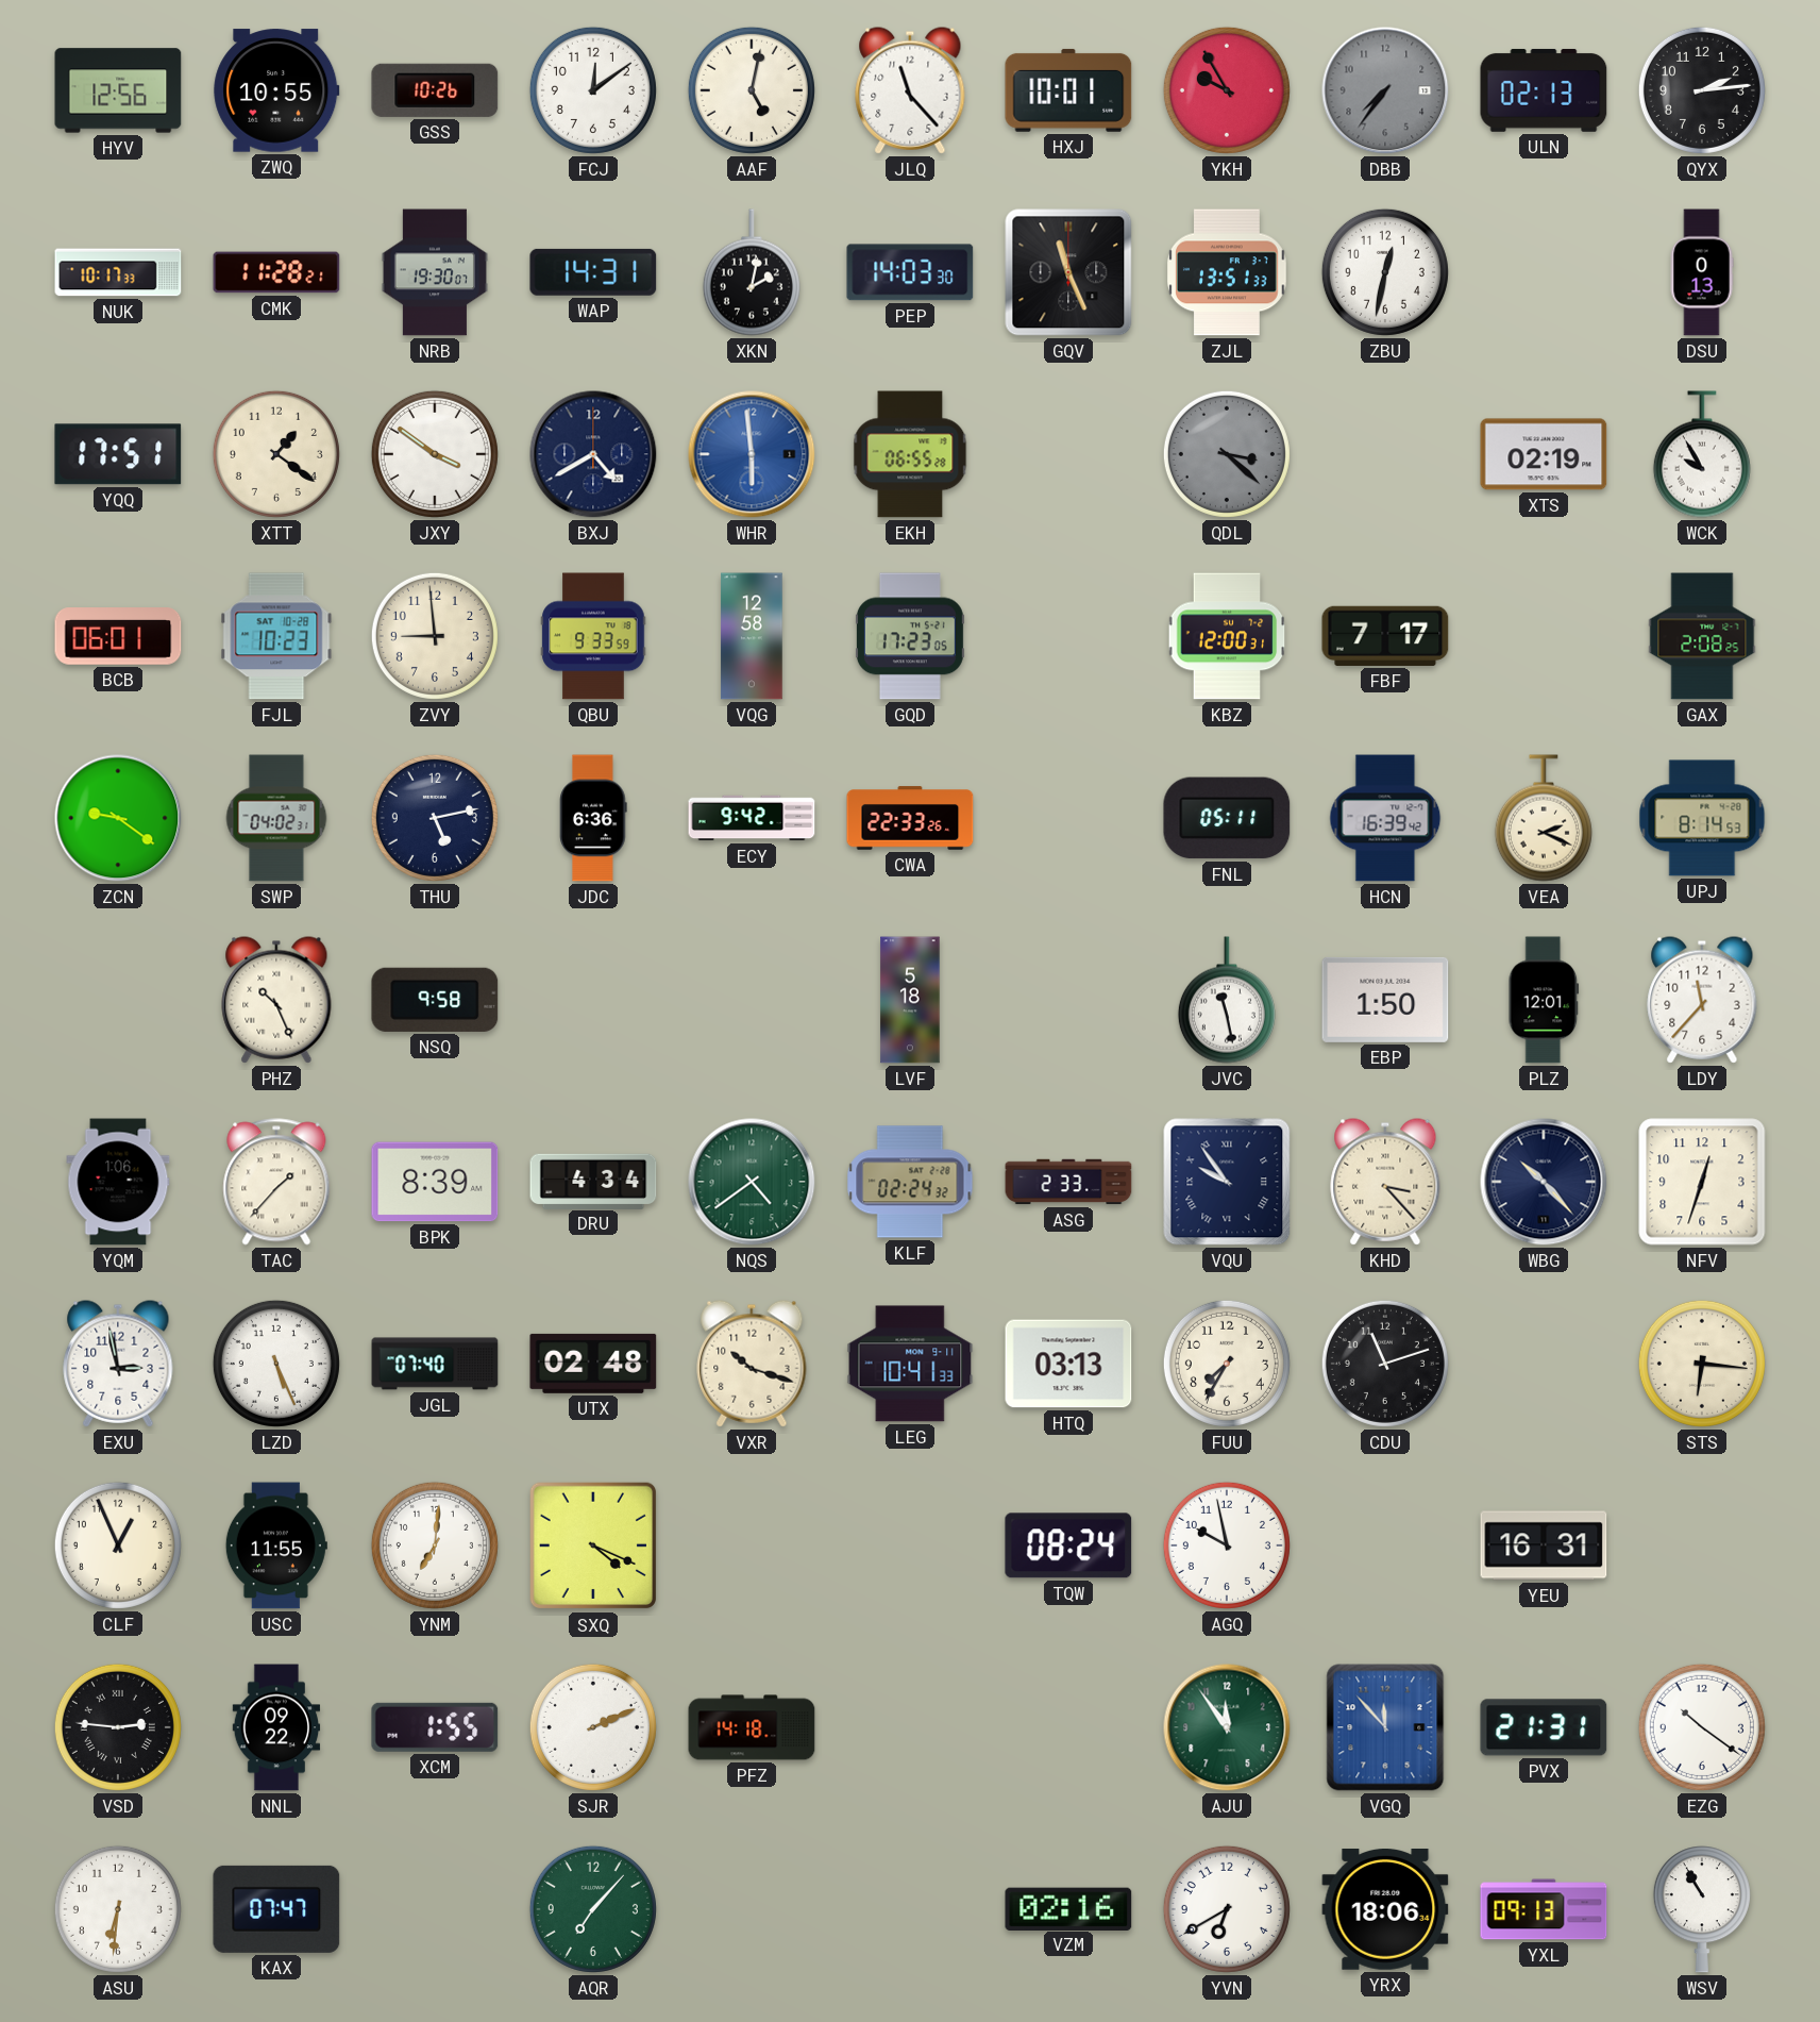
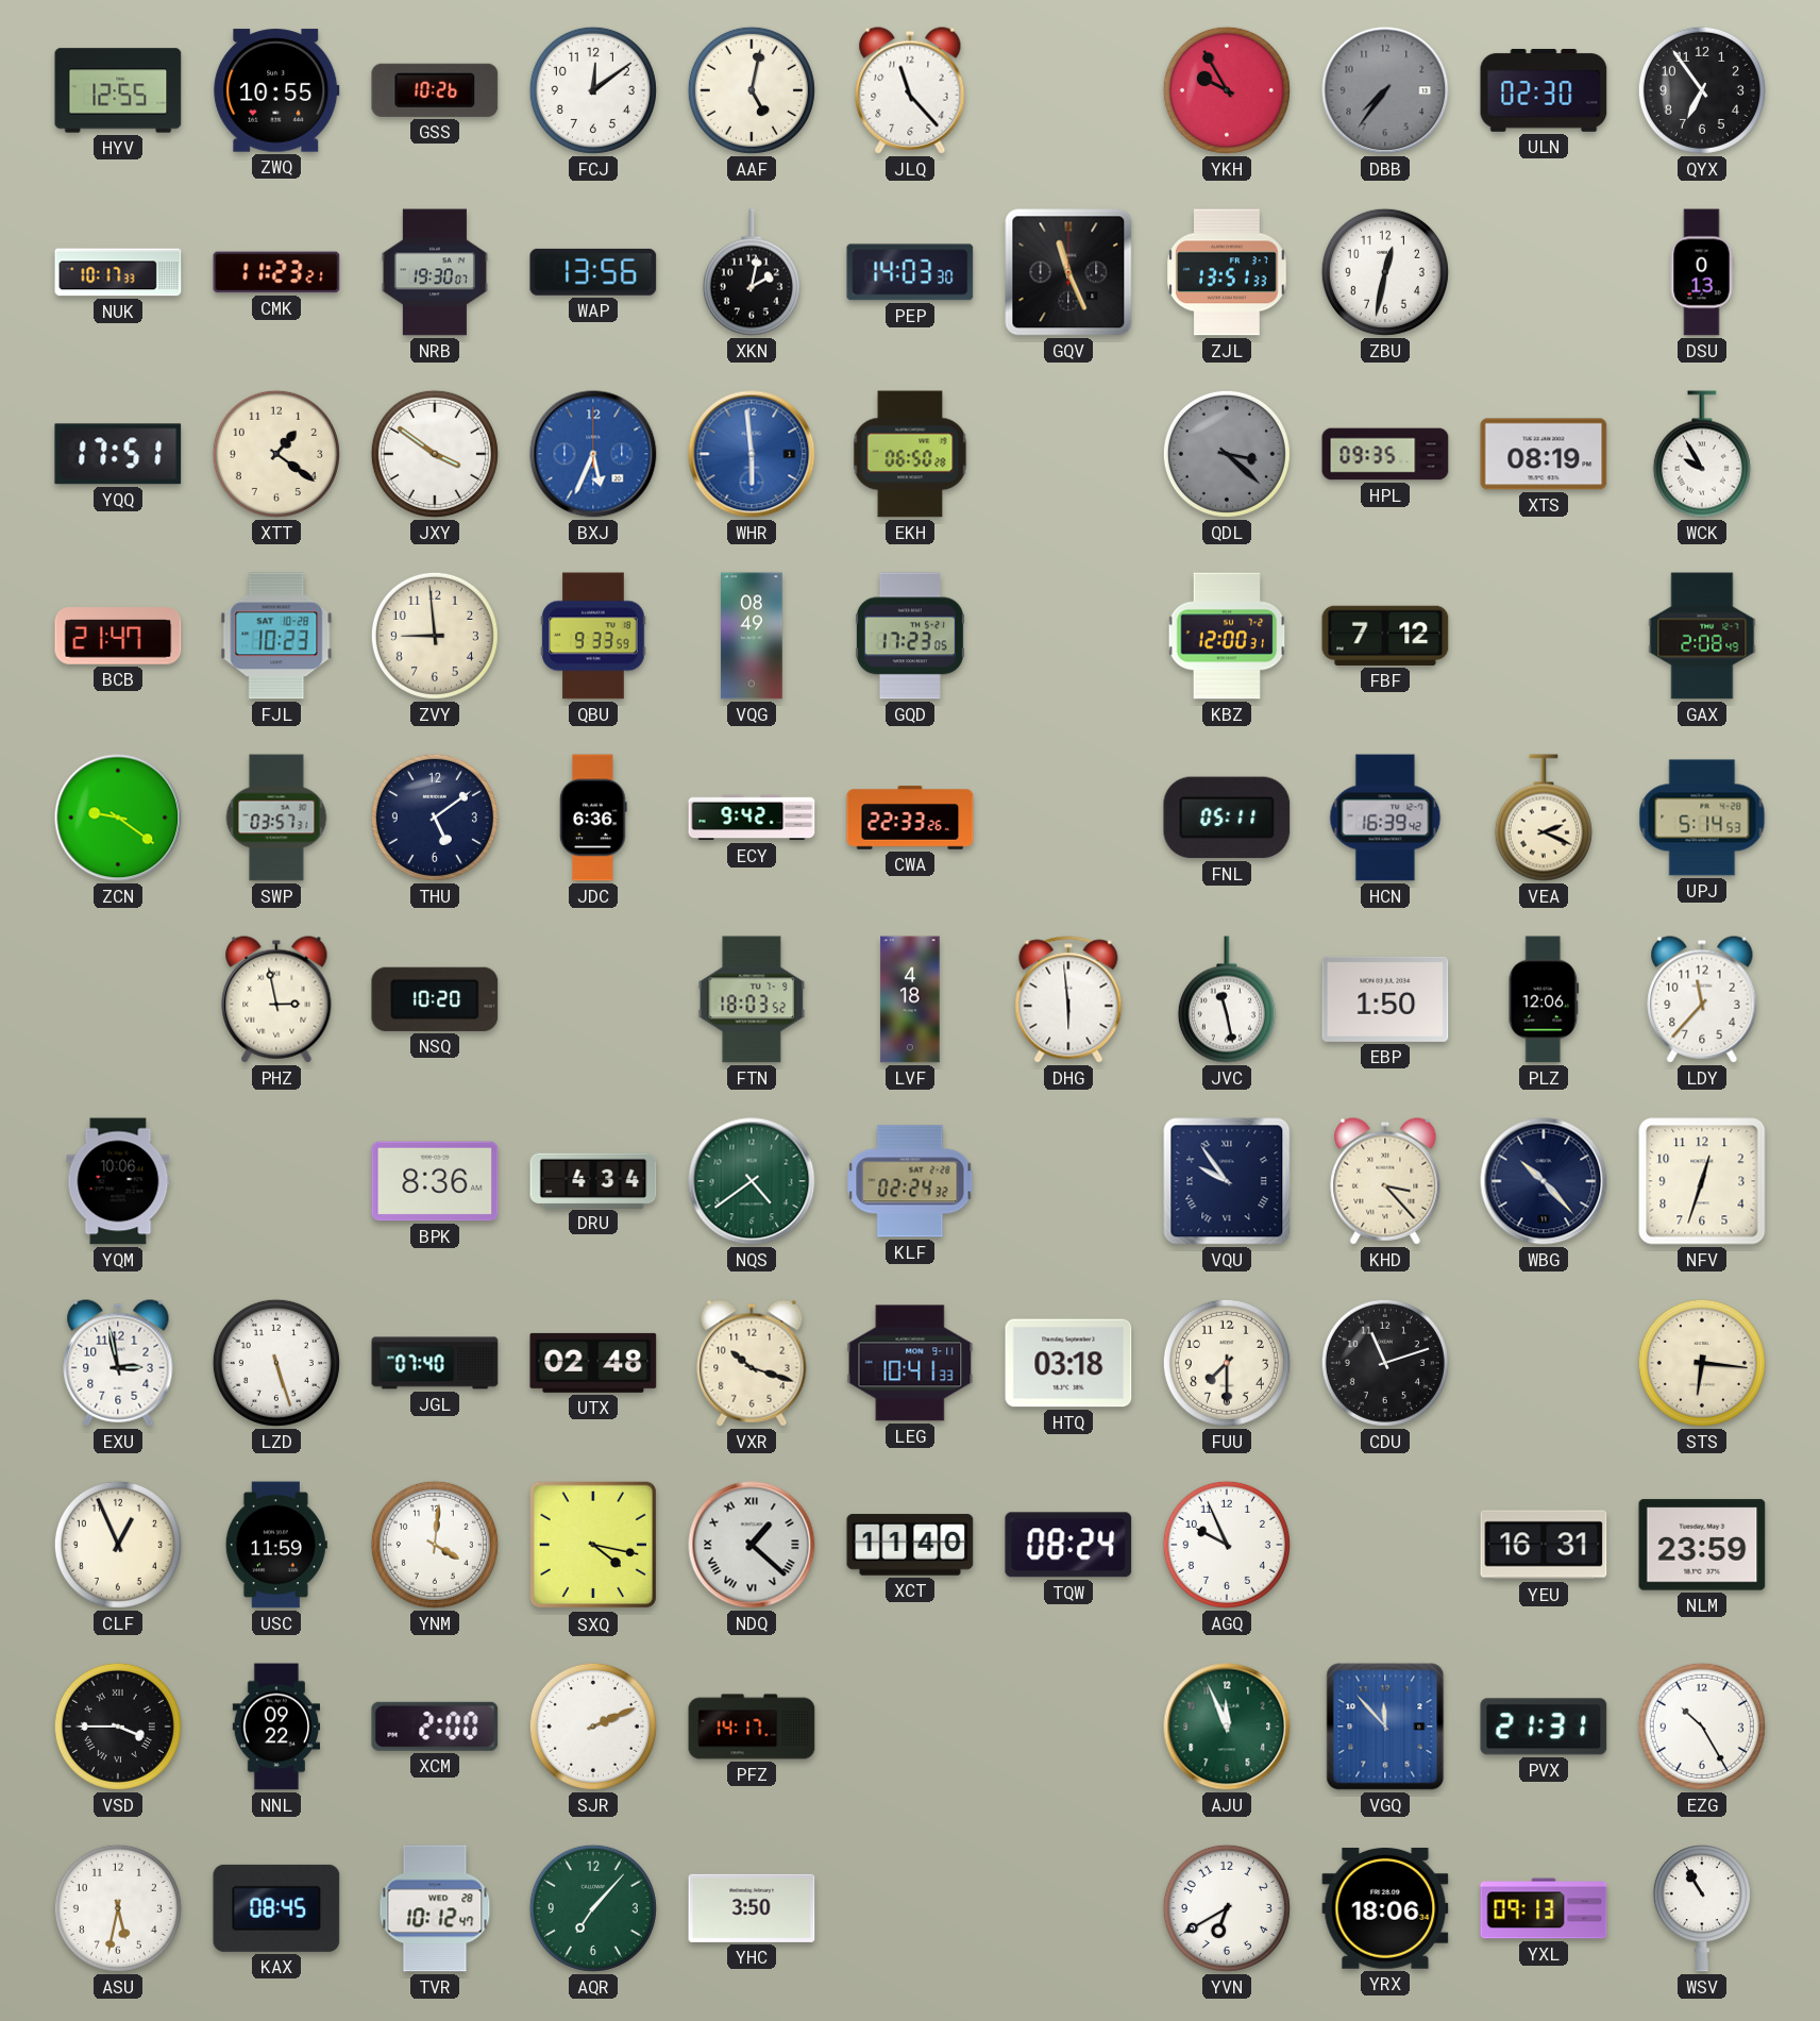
HYV: 12:56 -> 12:55 (118, 90)
HXJ: 10:01 -> none (1068, 90)
ULN: 02:13 -> 02:30 (1544, 90)
QYX: 2:14 -> 6:54 (1702, 90)
CMK: 11:28 -> 11:23 (276, 272)
WAP: 14:31 -> 13:56 (593, 272)
BXJ: 4:40 -> 5:34 (593, 454)
BXJ dial: navy -> blue (593, 454)
EKH: 06:55 -> 06:50 (910, 454)
HPL: none -> 09:35 (1385, 454)
XTS: 02:19 -> 08:19 (1544, 454)
BCB: 06:01 -> 21:47 (118, 636)
VQG: 12:58 -> 08:49 (752, 636)
FBF: 7:17 -> 7:12 (1385, 636)
GAX: 2:08:25 -> 2:08:49 (1702, 636)
SWP: 04:02 -> 03:57 (276, 818)
THU: 5:13 -> 5:09 (435, 818)
UPJ: 8:14 -> 5:14 (1702, 818)
PHZ: 10:26 -> 2:58 (276, 999)
NSQ: 9:58 -> 10:20 (435, 999)
FTN: none -> 18:03 (752, 999)
LVF: 5:18 -> 4:18 (910, 999)
DHG: none -> 5:59 (1068, 999)
PLZ: 12:01 -> 12:06 (1544, 999)
YQM: 1:06 -> 10:06 (118, 1181)
TAC: 1:37 -> none (276, 1182)
BPK: 8:39 -> 8:36 (435, 1181)
ASG: 2:33 -> none (1068, 1182)
LZD: 5:26 -> 5:27 (276, 1363)
HTQ: 03:13 -> 03:18 (1068, 1363)
FUU: 7:35 -> 7:30 (1227, 1363)
USC: 11:55 -> 11:59 (276, 1545)
YNM: 7:01 -> 4:01 (435, 1545)
SXQ: 4:19 -> 4:17 (593, 1545)
NDQ: none -> 1:22 (752, 1545)
XCT: none -> 11:40 (910, 1545)
AGQ: 9:58 -> 9:56 (1227, 1545)
NLM: none -> 23:59 (1702, 1545)
VSD: 2:46 -> 3:45 (118, 1727)
XCM: 1:55 -> 2:00 (435, 1727)
PFZ: 14:18 -> 14:17 (752, 1727)
AJU: 11:54 -> 11:56 (1227, 1727)
EZG: 10:21 -> 10:25 (1702, 1727)
ASU: 6:31 -> 5:32 (118, 1908)
KAX: 07:47 -> 08:45 (276, 1908)
TVR: none -> 10:12 (435, 1908)
YHC: none -> 3:50 (752, 1908)
VZM: 02:16 -> none (1068, 1908)
